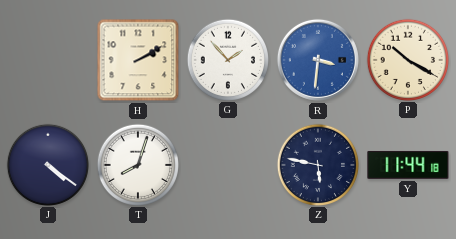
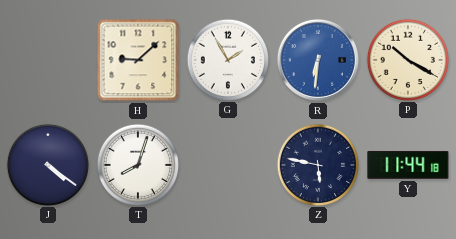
H: 2:10 -> 9:08 (138, 60)
G: 1:53 -> 1:55 (227, 59)
R: 3:31 -> 6:31 (318, 60)
